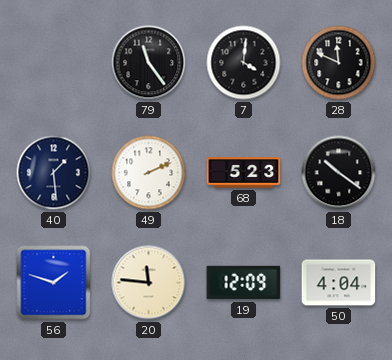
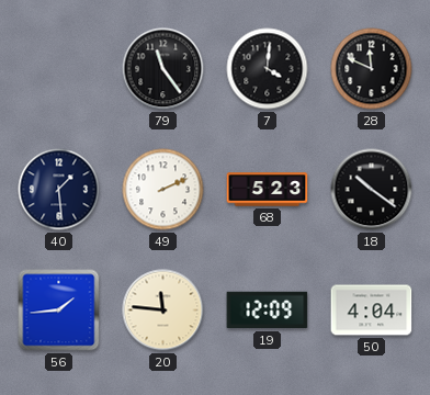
56: 1:48 -> 1:44 (59, 311)
